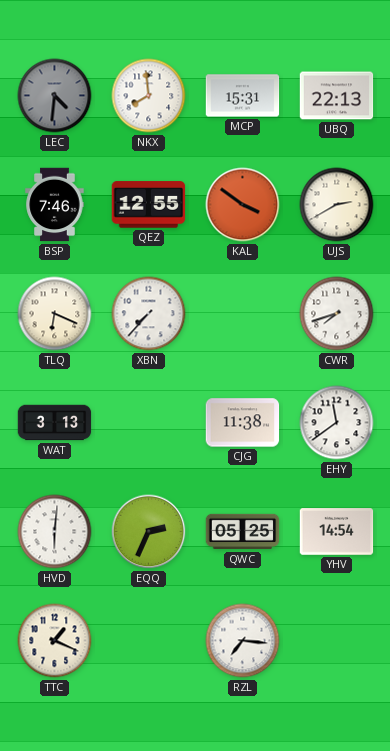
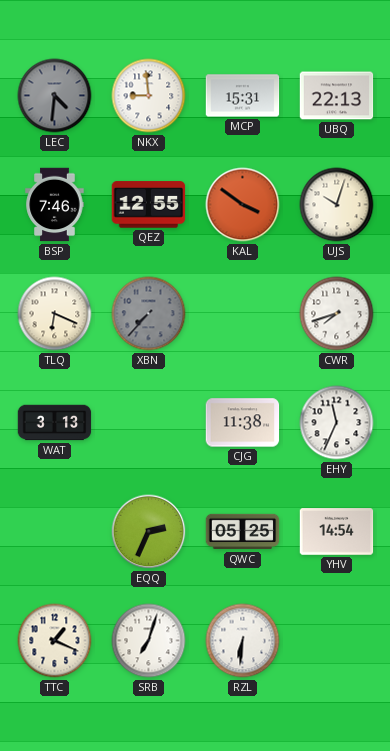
NKX: 7:59 -> 8:59 (149, 96)
UJS: 2:40 -> 10:03 (337, 205)
XBN dial: white -> grey (149, 314)
EHY: 11:39 -> 11:34 (337, 423)
HVD: 6:01 -> none (55, 532)
SRB: none -> 7:03 (149, 641)
RZL: 7:16 -> 6:31 (243, 641)
